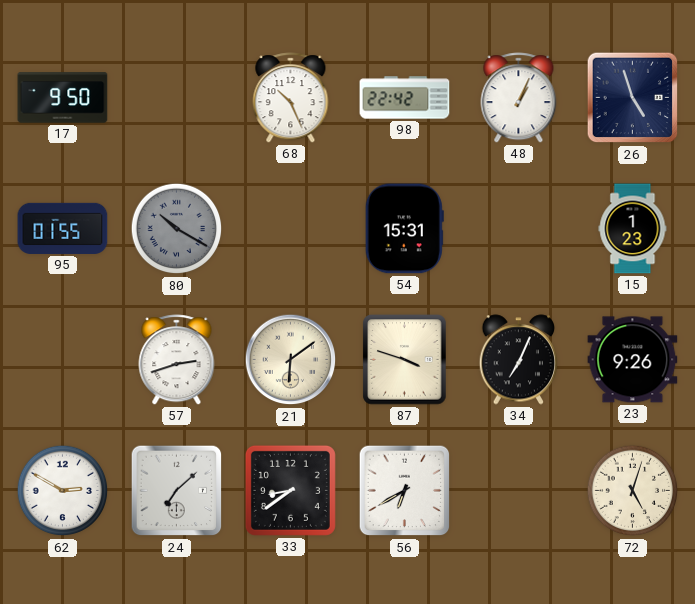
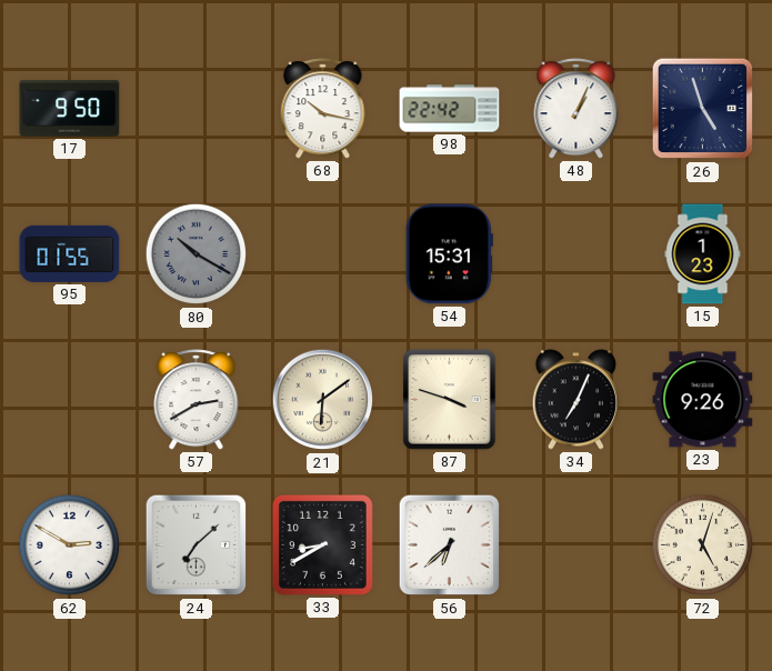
68: 10:26 -> 10:17 (323, 109)
57: 2:42 -> 2:40 (197, 400)
33: 8:39 -> 8:40 (322, 544)
56: 6:40 -> 6:38 (450, 545)
